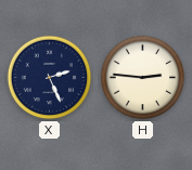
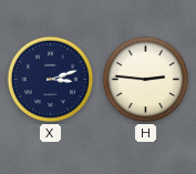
X: 2:26 -> 3:12 (51, 80)
